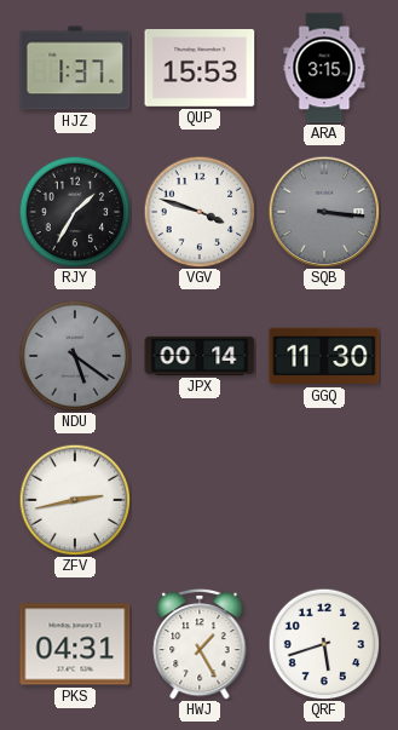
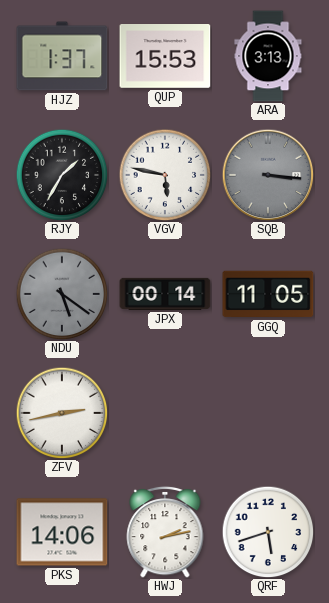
ARA: 3:15 -> 3:13 (268, 56)
VGV: 3:48 -> 5:47 (165, 175)
GGQ: 11:30 -> 11:05 (268, 294)
PKS: 04:31 -> 14:06 (62, 532)
HWJ: 1:25 -> 2:13 (165, 532)
